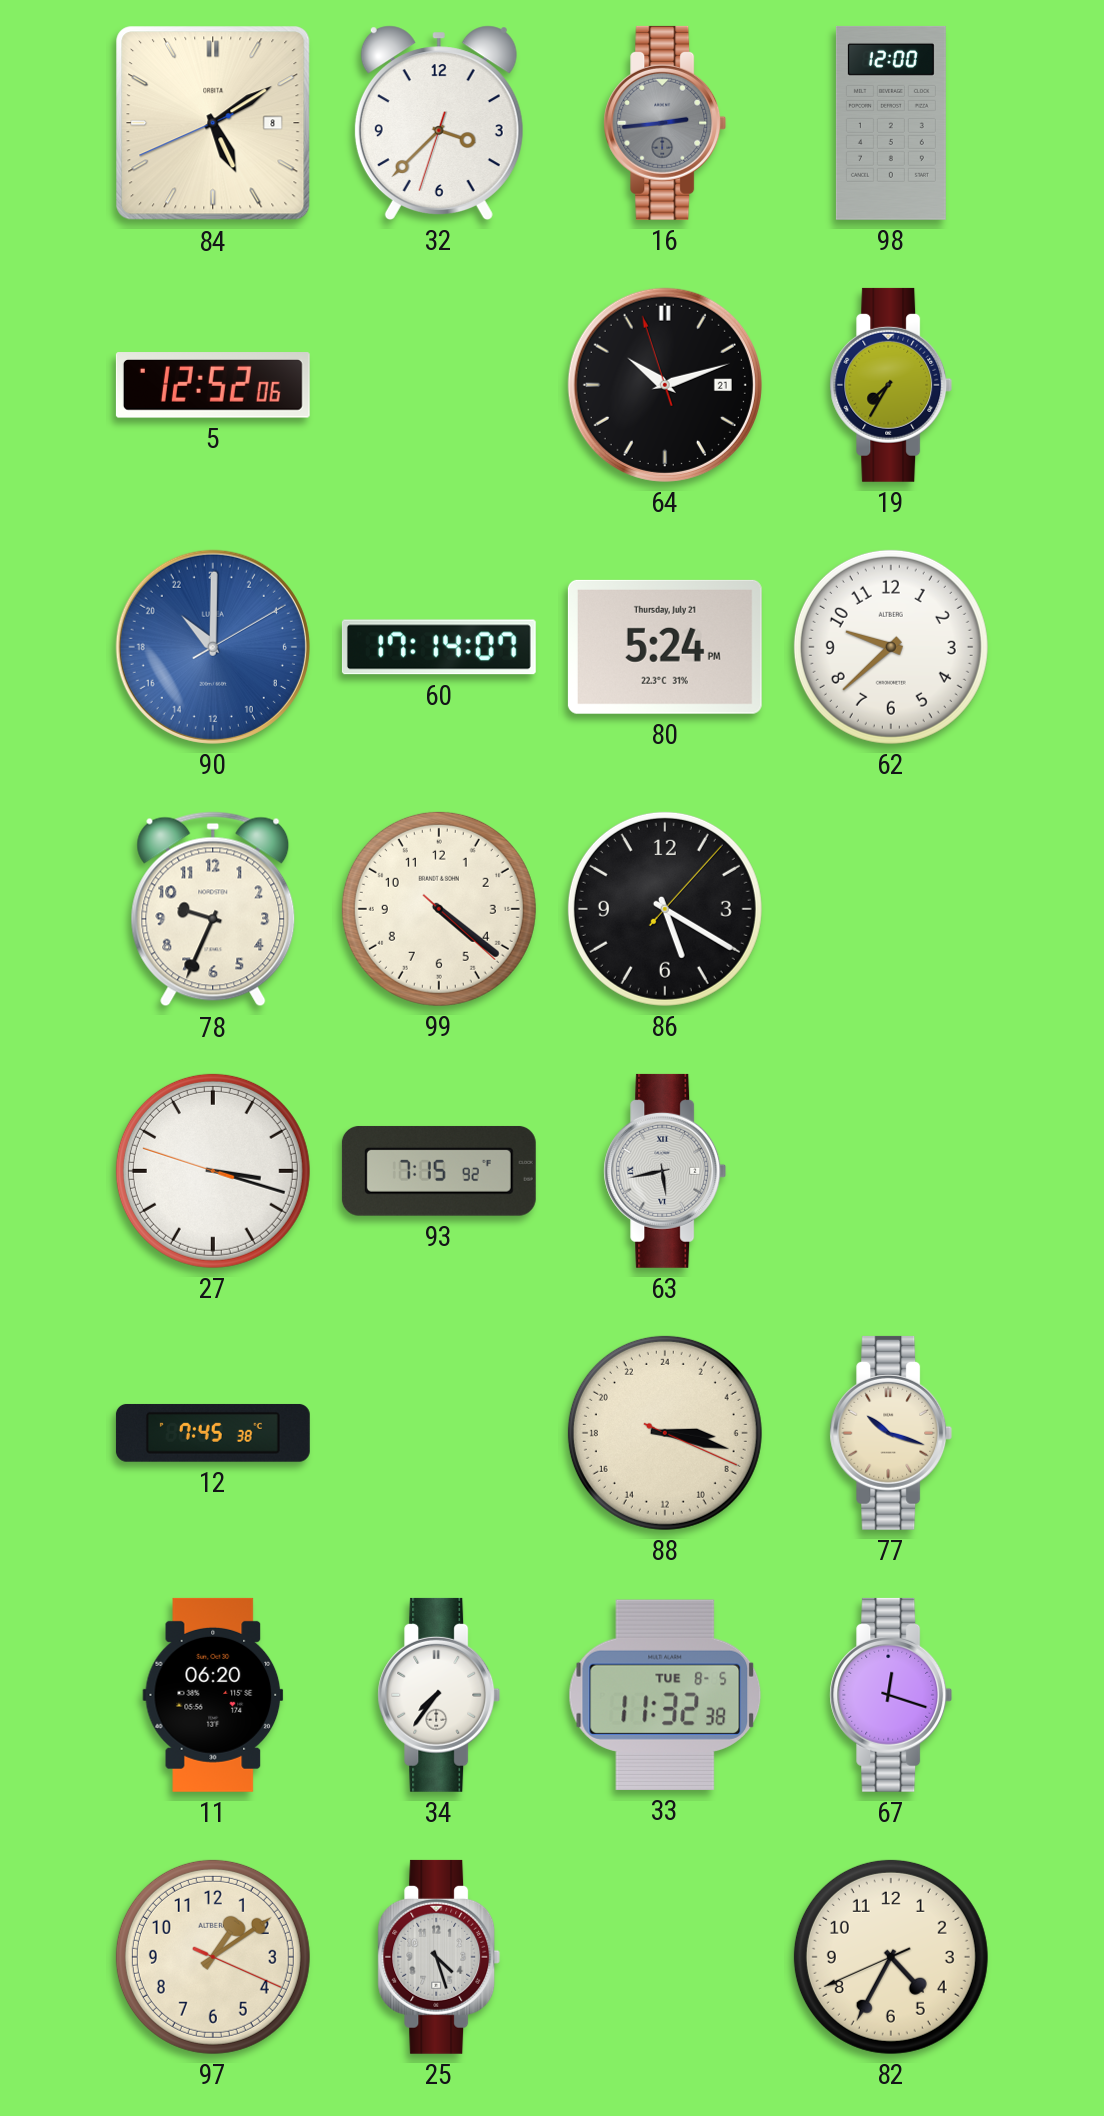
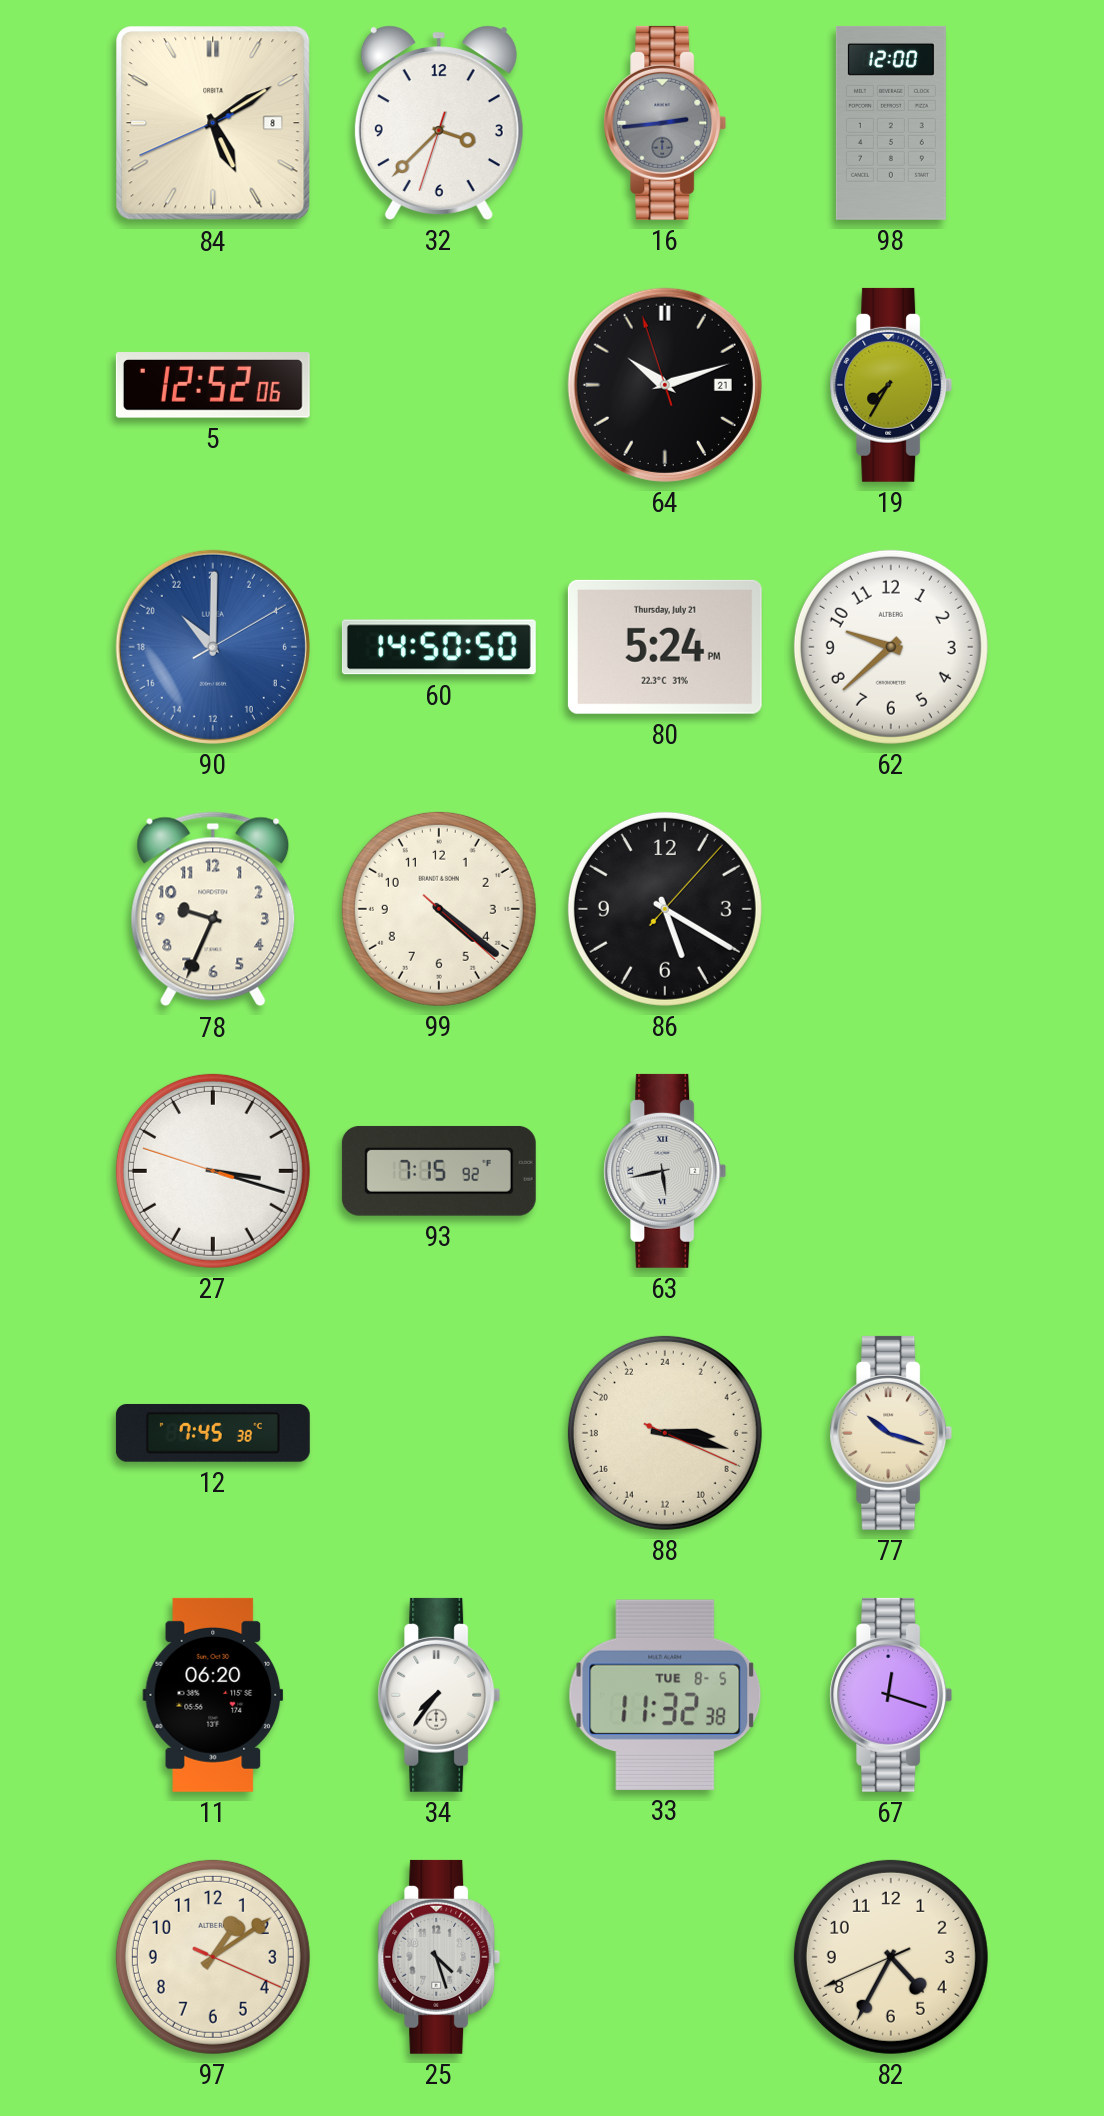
60: 17:14 -> 14:50 (439, 647)
